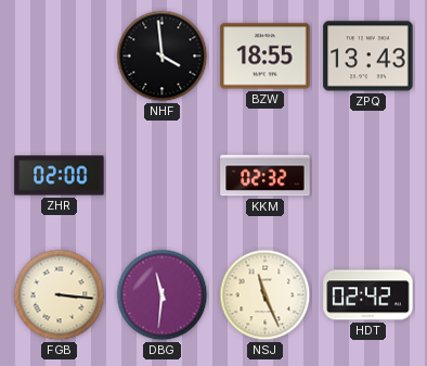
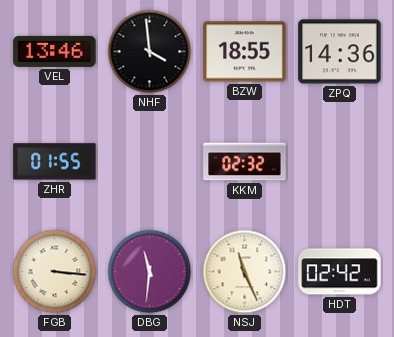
VEL: none -> 13:46 (55, 51)
ZPQ: 13:43 -> 14:36 (340, 52)
ZHR: 02:00 -> 01:55 (55, 162)
